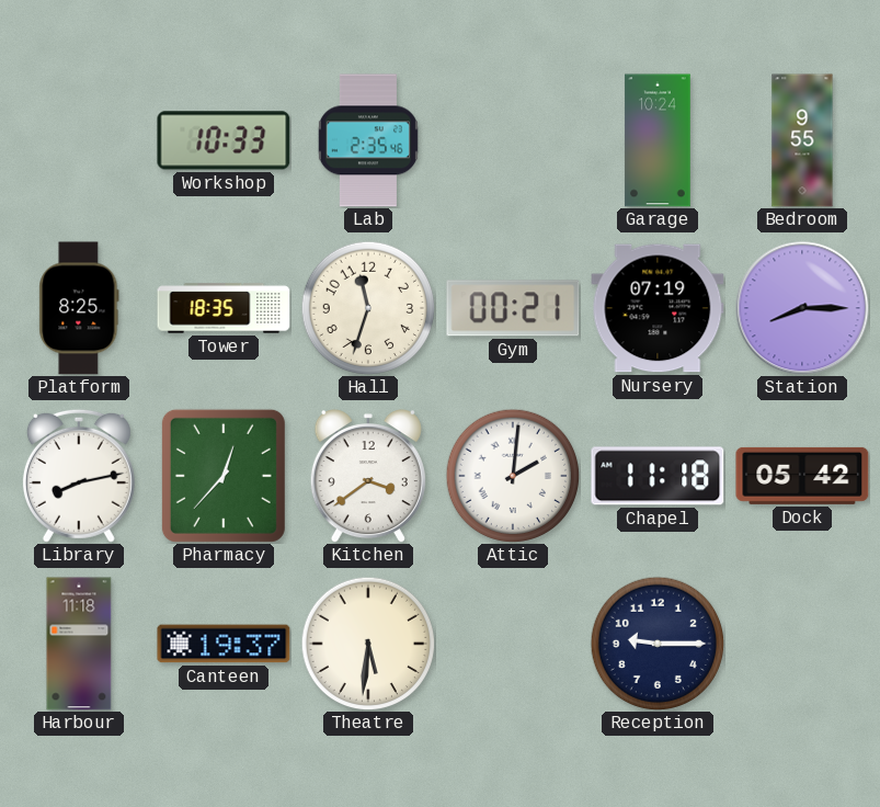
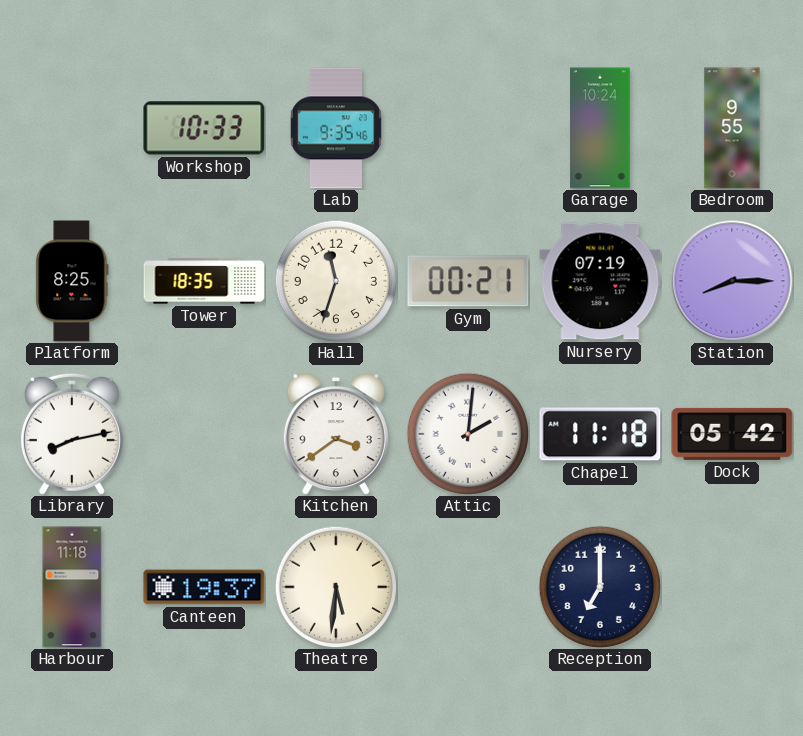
Lab: 2:35 -> 9:35 (336, 128)
Pharmacy: 12:37 -> none (224, 476)
Reception: 9:15 -> 7:00 (600, 587)
